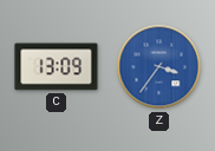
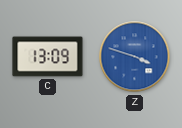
Z: 3:36 -> 3:48 (135, 57)
